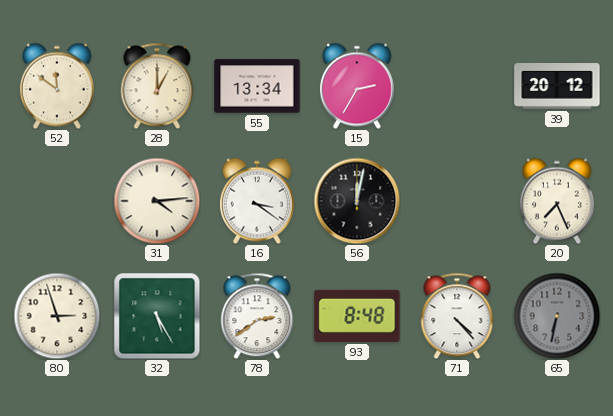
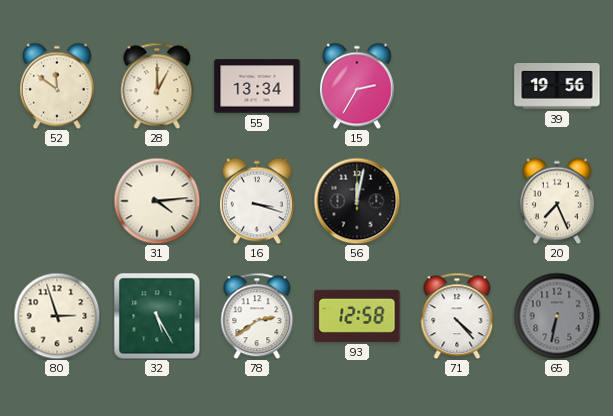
39: 20:12 -> 19:56 (557, 87)
16: 3:21 -> 3:18 (257, 201)
93: 8:48 -> 12:58 (357, 316)
